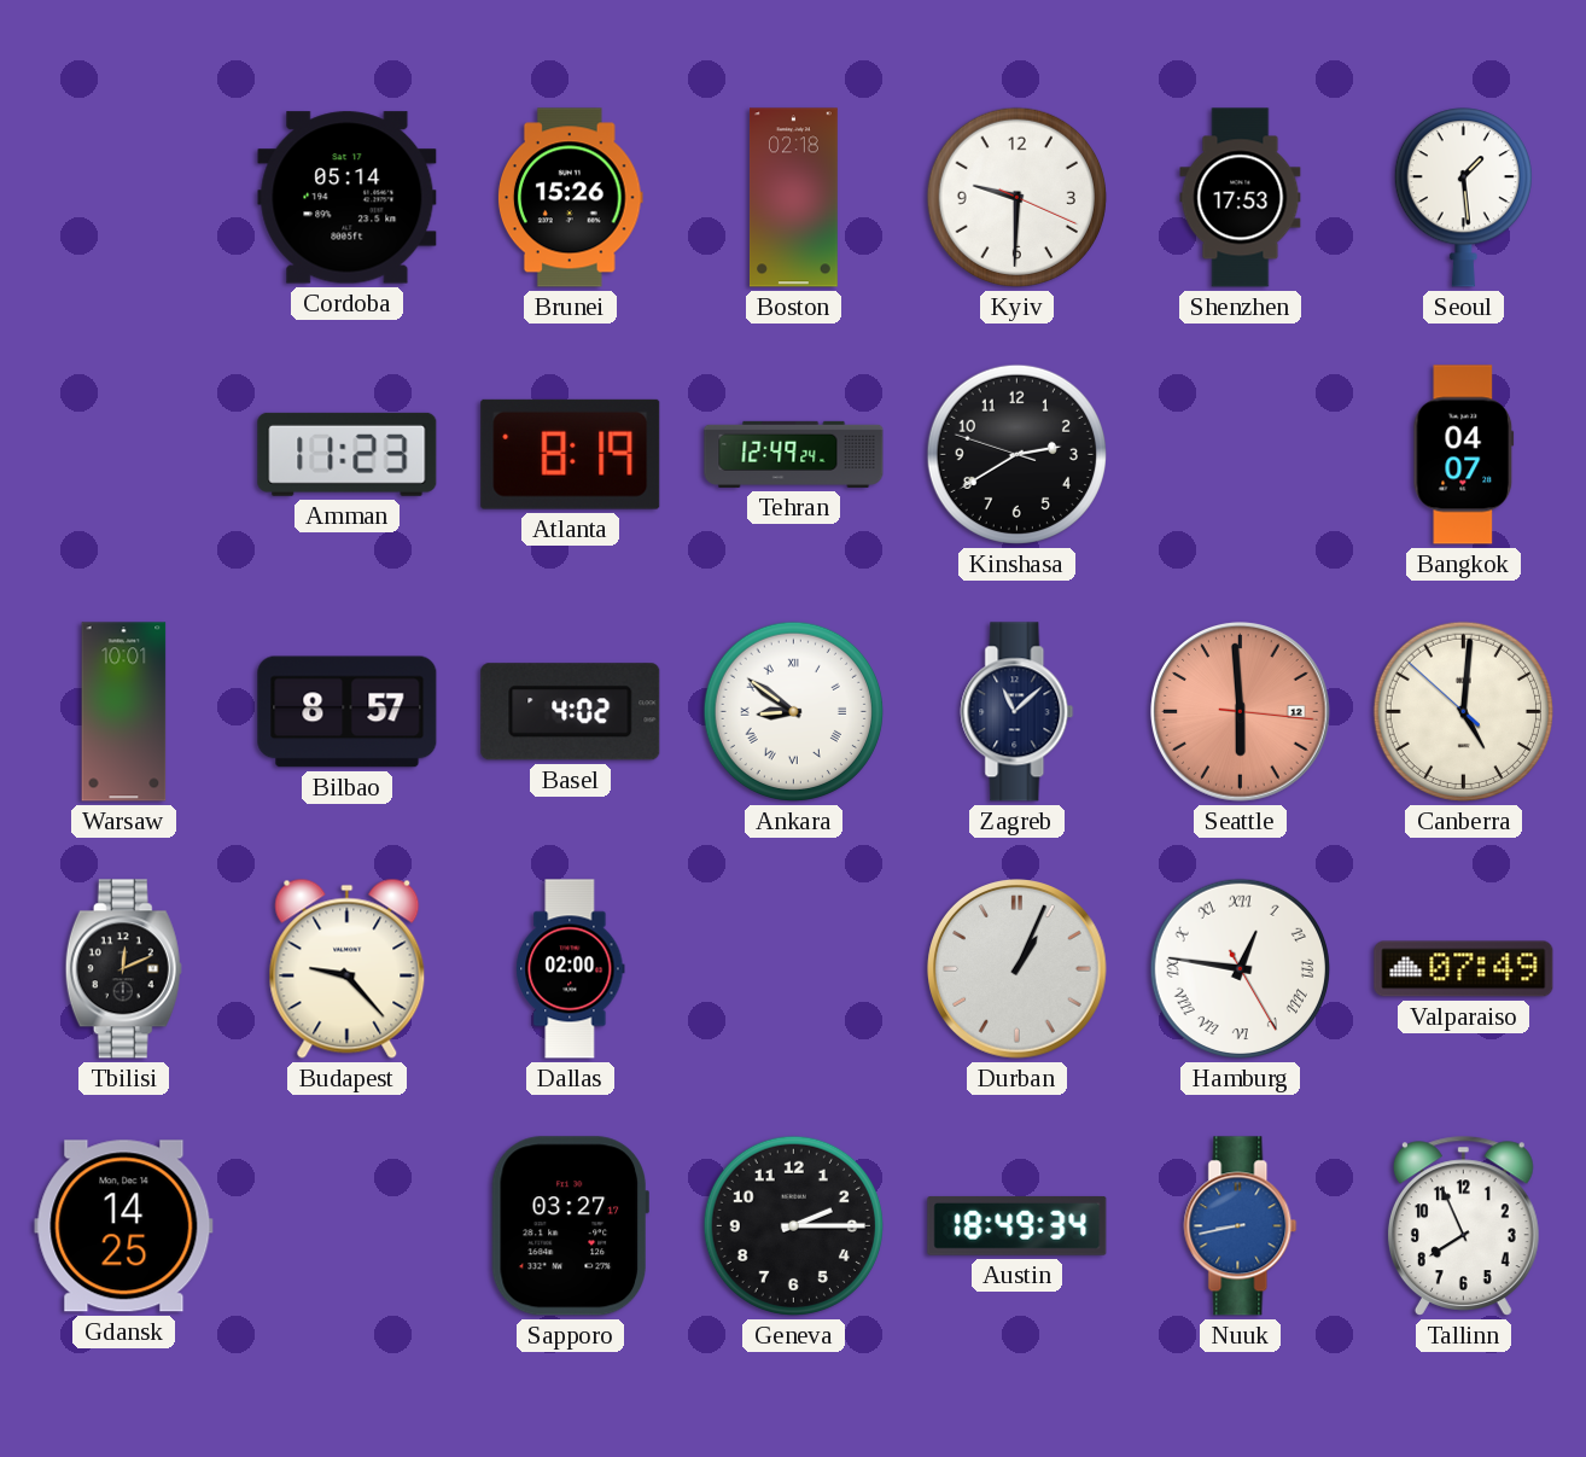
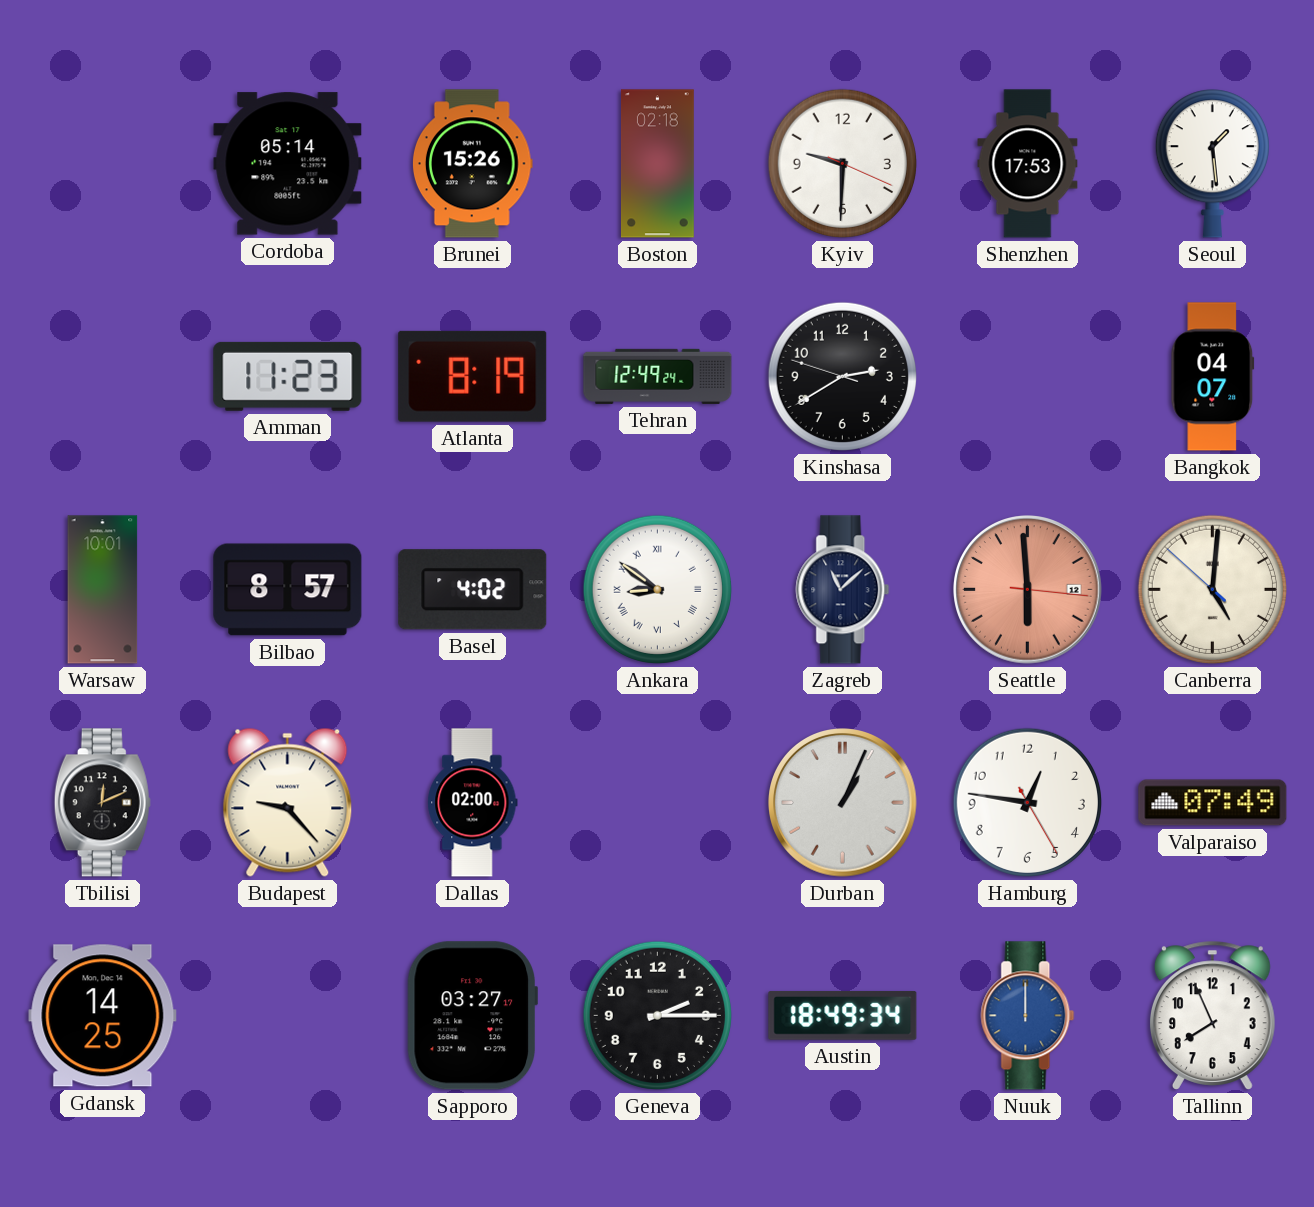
Hamburg numerals: Roman -> Arabic (1027, 802)
Nuuk: 8:43 -> 12:00 (1028, 1016)
